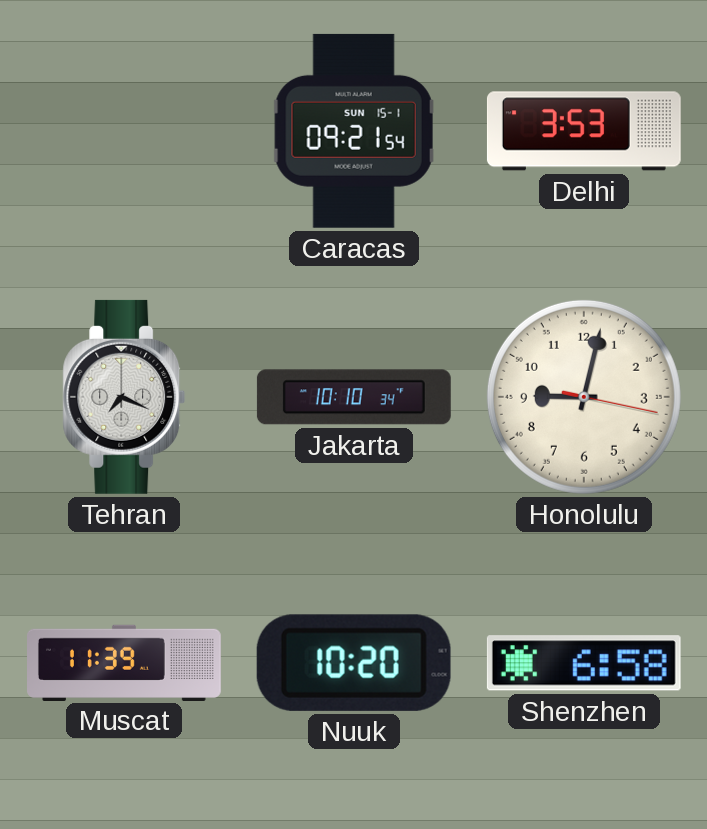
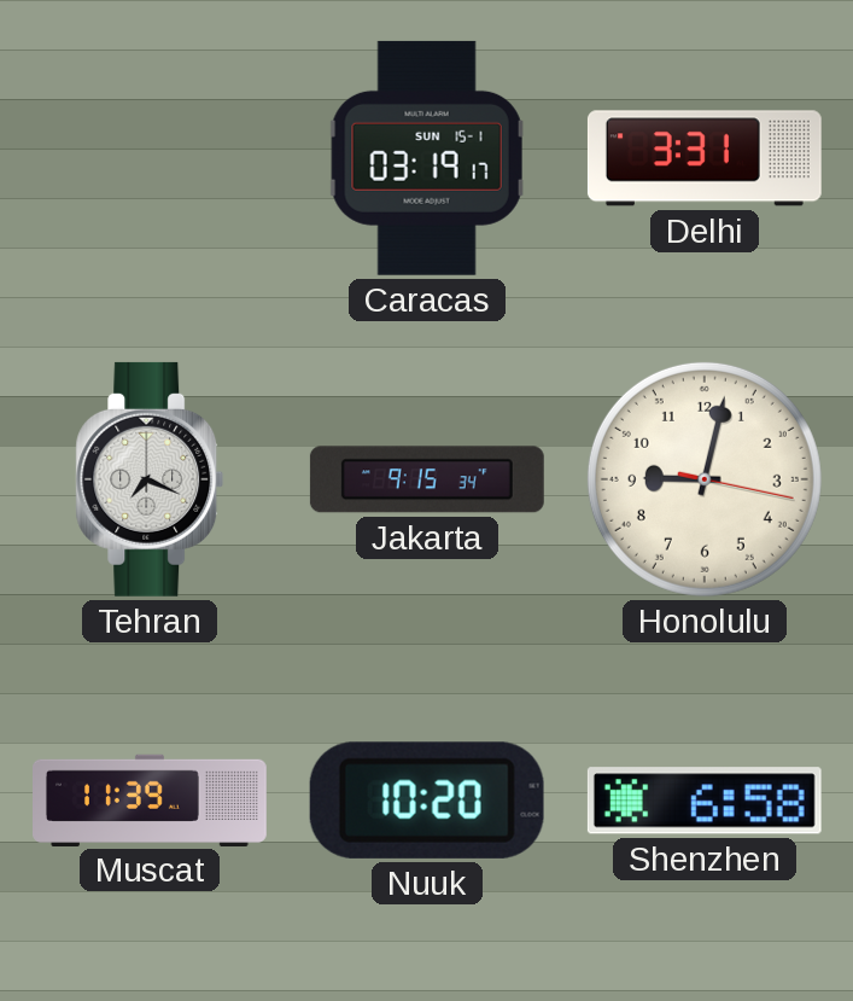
Caracas: 09:21 -> 03:19 (427, 158)
Delhi: 3:53 -> 3:31 (705, 158)
Jakarta: 10:10 -> 9:15 (427, 479)
